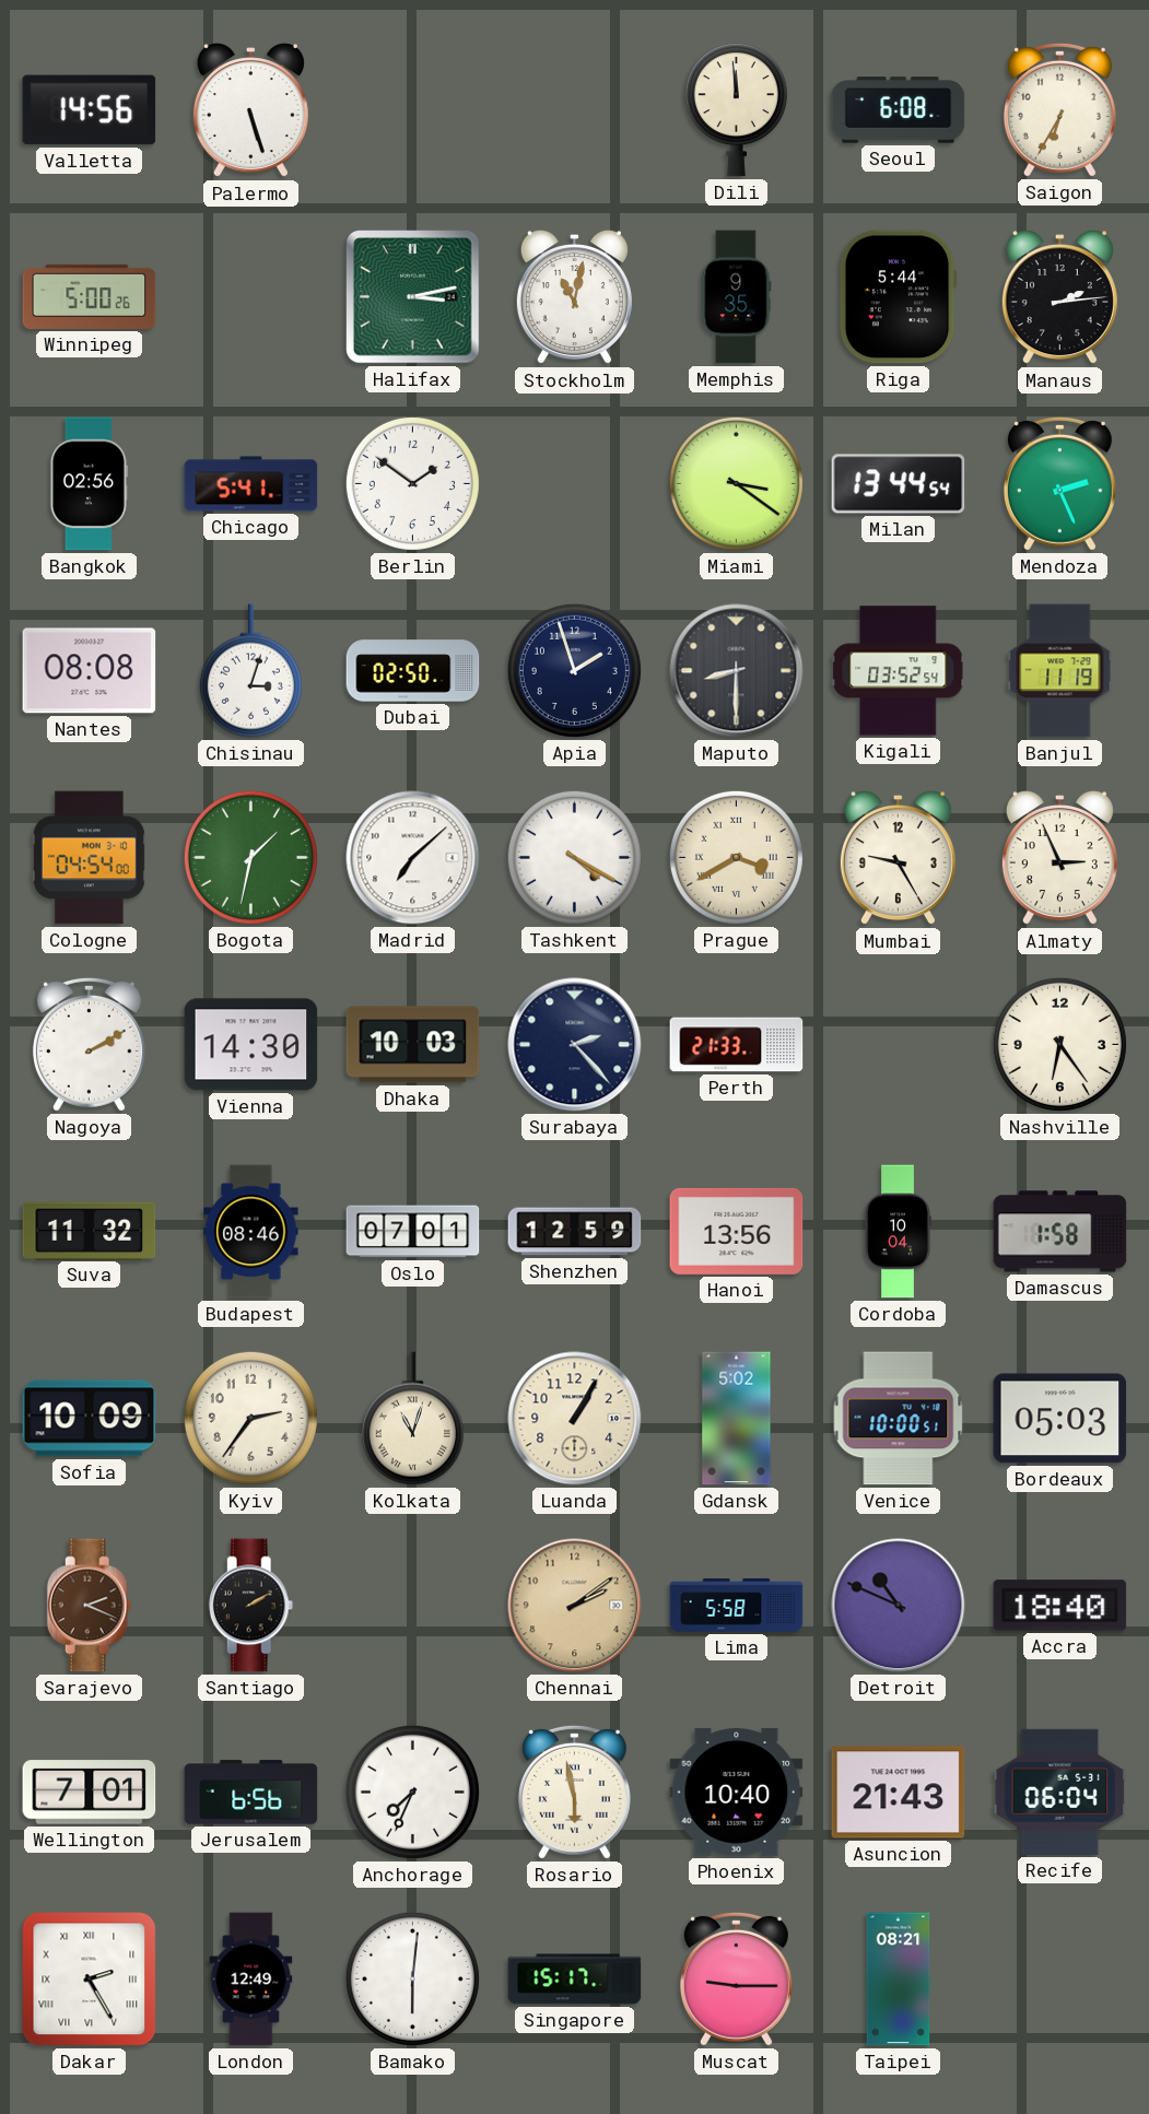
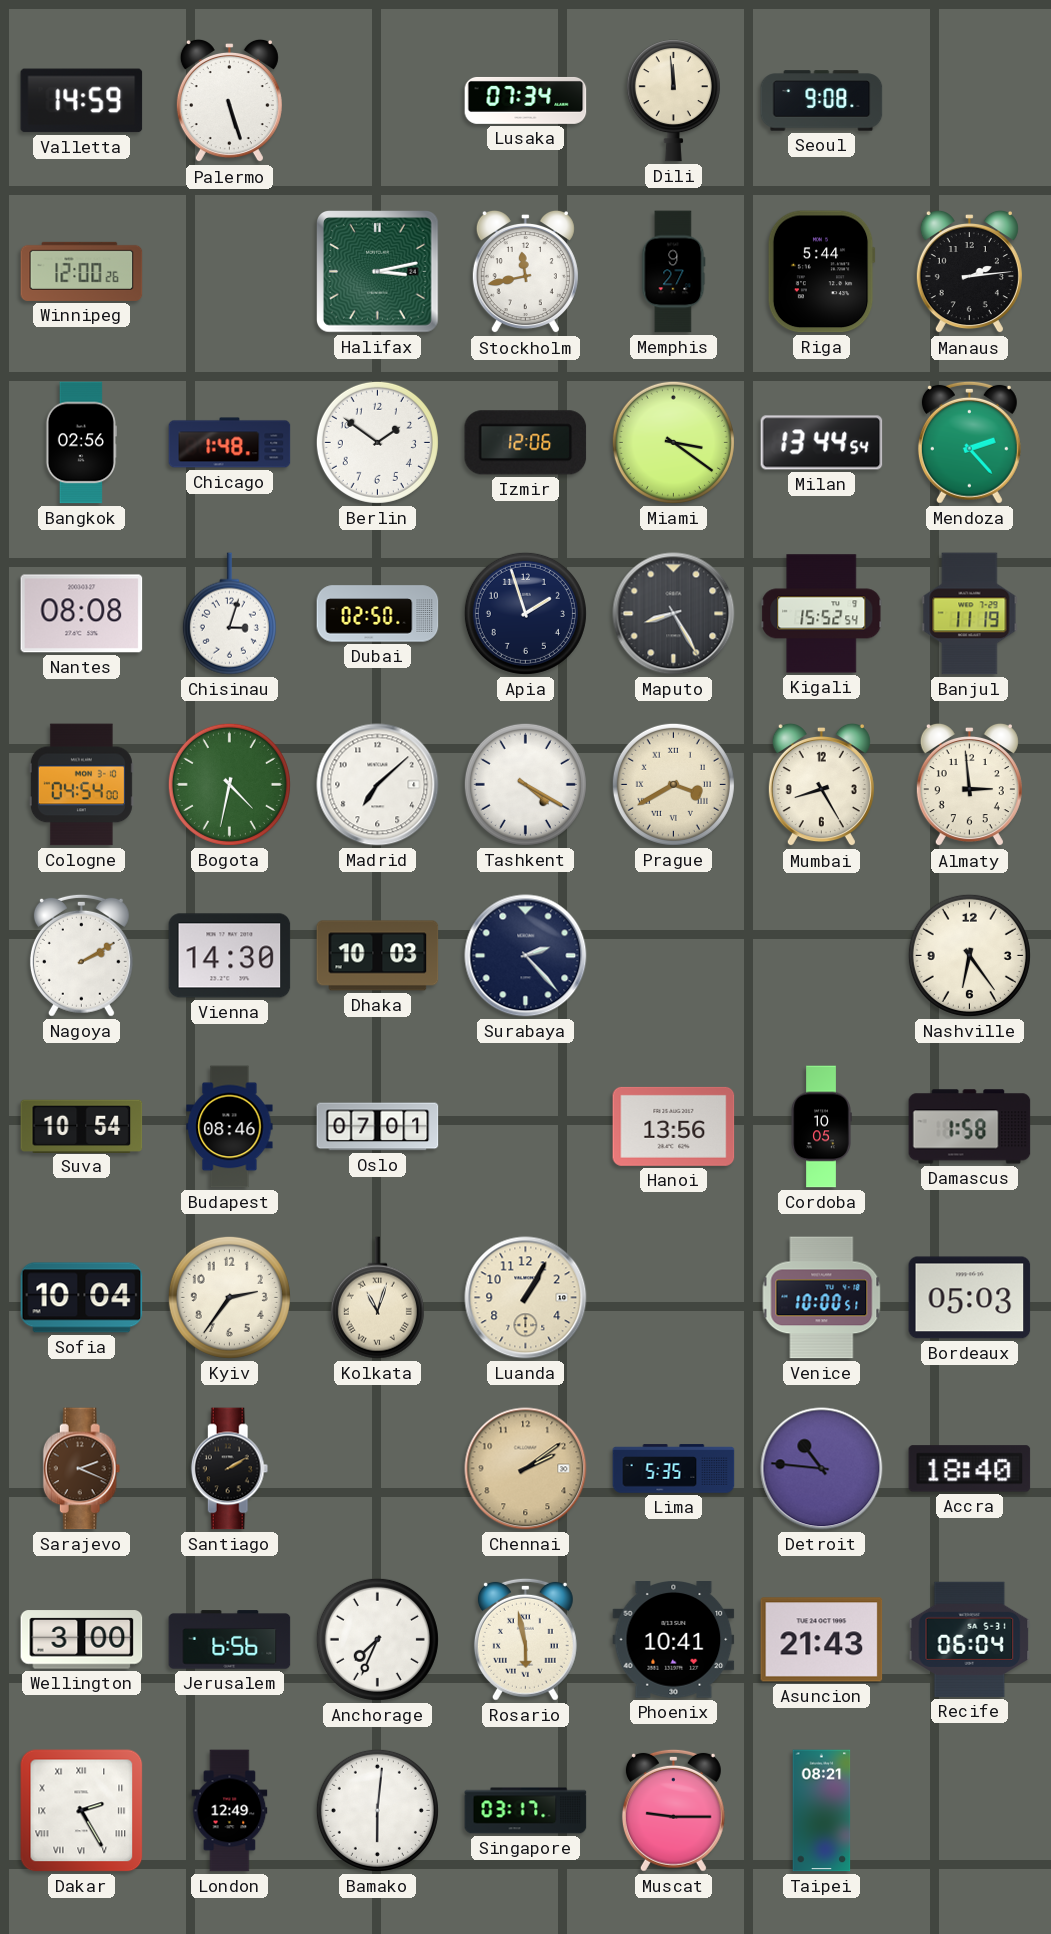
Valletta: 14:56 -> 14:59 (82, 101)
Lusaka: none -> 07:34 (526, 100)
Seoul: 6:08 -> 9:08 (822, 101)
Saigon: 6:35 -> none (1059, 109)
Winnipeg: 5:00 -> 12:00 (82, 271)
Stockholm: 11:02 -> 11:43 (525, 272)
Memphis: 9:35 -> 9:27 (674, 272)
Chicago: 5:41 -> 1:48 (230, 443)
Izmir: none -> 12:06 (526, 443)
Mendoza: 2:26 -> 2:23 (969, 442)
Maputo: 8:30 -> 8:25 (674, 614)
Kigali: 03:52 -> 15:52 (822, 614)
Bogota: 1:32 -> 4:32 (229, 784)
Mumbai: 9:25 -> 8:25 (821, 785)
Almaty: 2:56 -> 2:59 (969, 785)
Perth: 21:33 -> none (737, 1045)
Suva: 11:32 -> 10:54 (82, 1126)
Shenzhen: 12:59 -> none (575, 1232)
Cordoba: 10:04 -> 10:05 (821, 1127)
Sofia: 10:09 -> 10:04 (82, 1298)
Gdansk: 5:02 -> none (737, 1419)
Lima: 5:58 -> 5:35 (674, 1469)
Detroit: 10:49 -> 10:46 (822, 1469)
Wellington: 7:01 -> 3:00 (82, 1640)
Phoenix: 10:40 -> 10:41 (674, 1640)
Singapore: 15:17 -> 03:17 (526, 1811)
